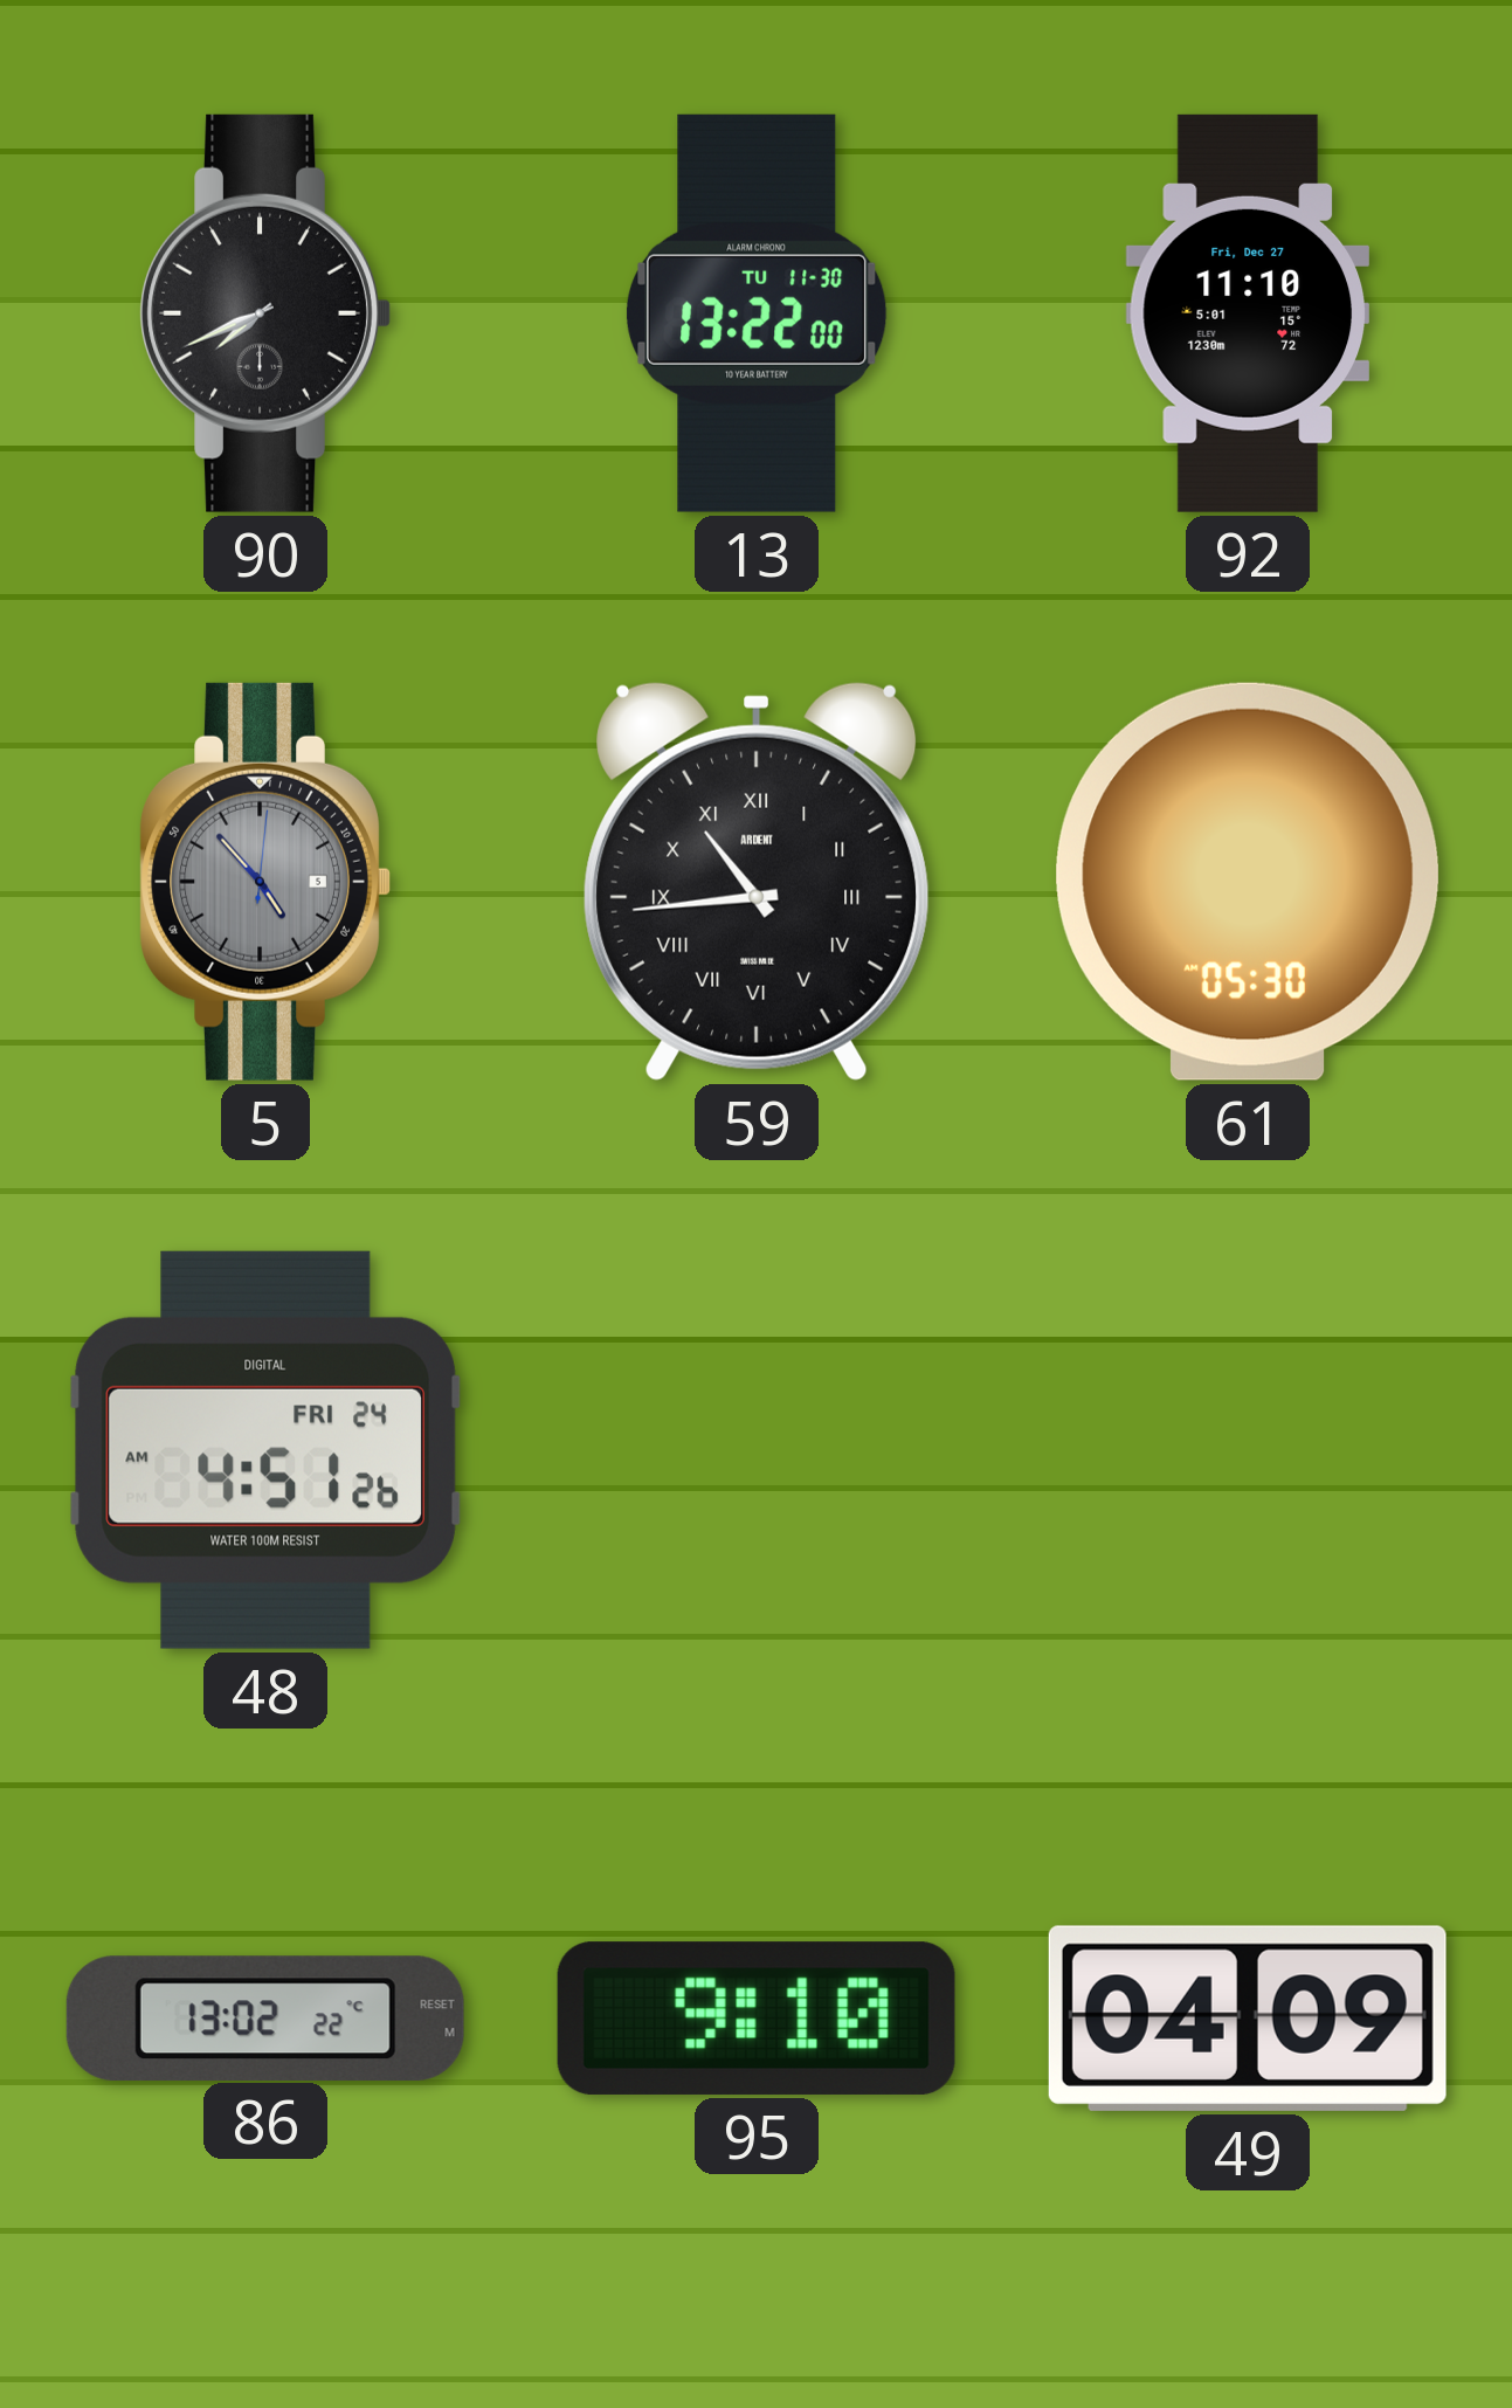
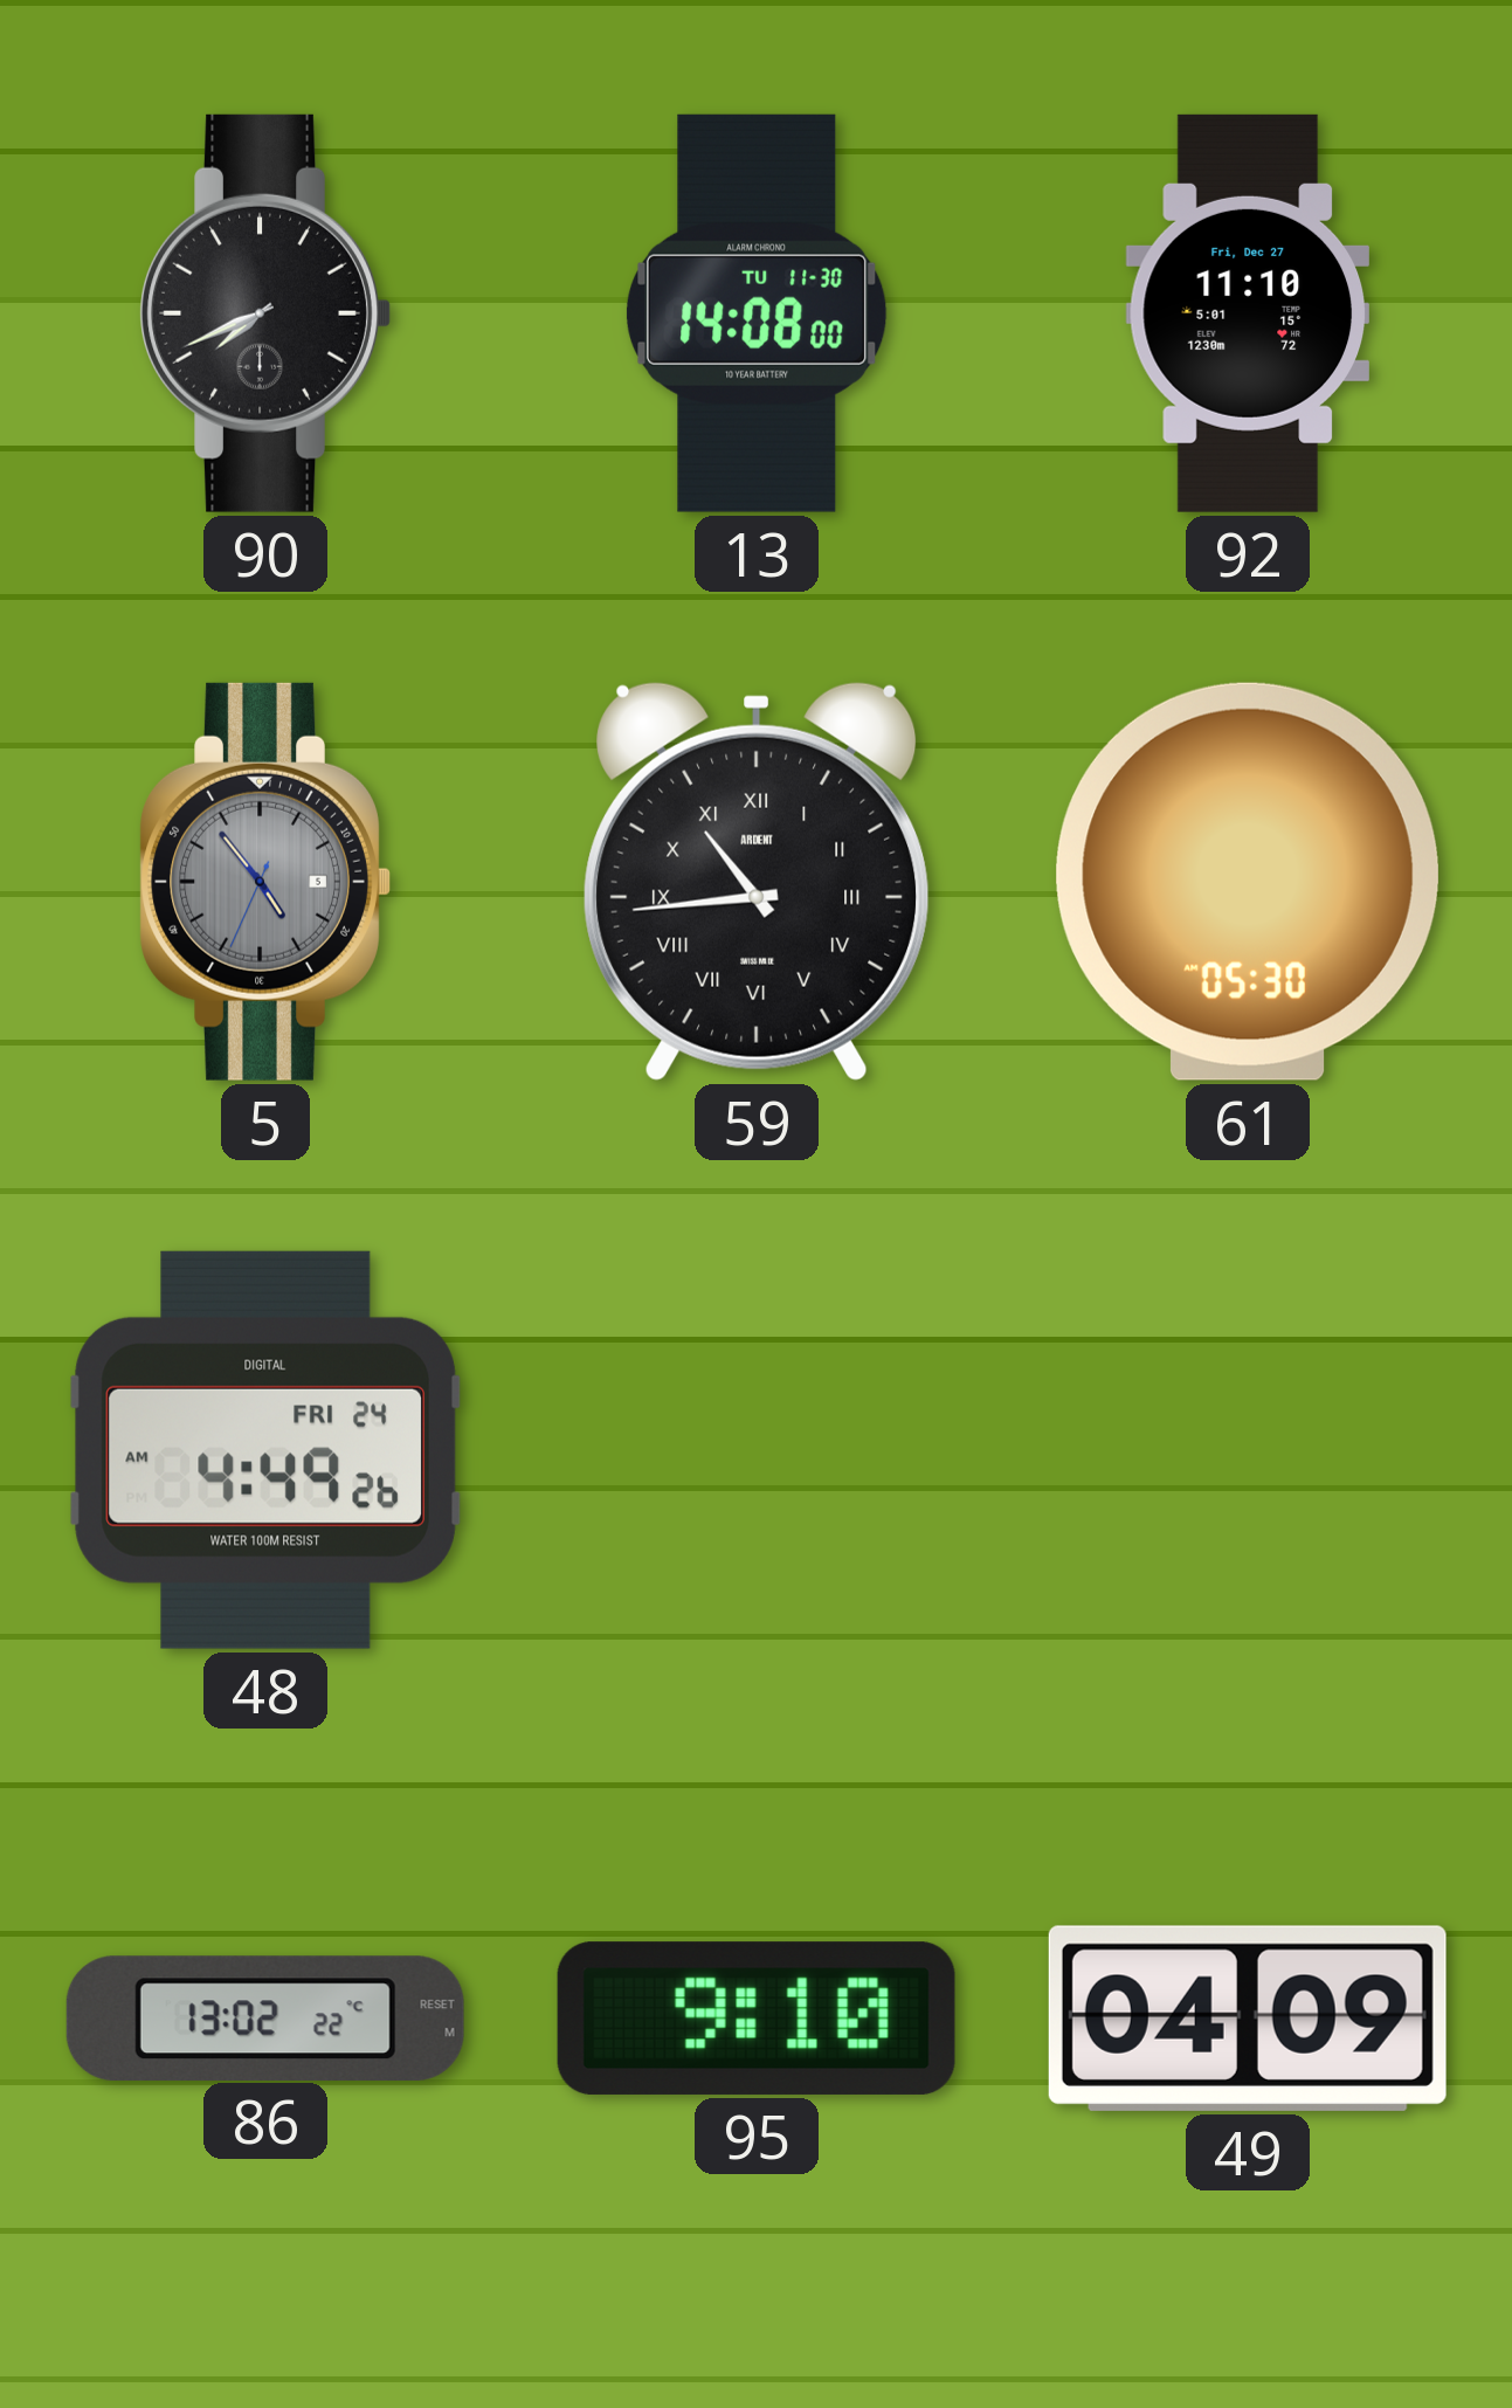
13: 13:22 -> 14:08 (757, 313)
5: 4:53:01 -> 4:53:34 (265, 882)
48: 4:51 -> 4:49 (265, 1450)
